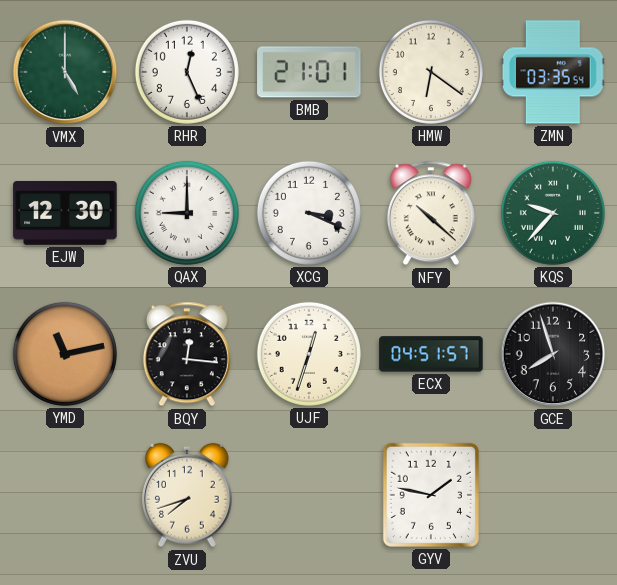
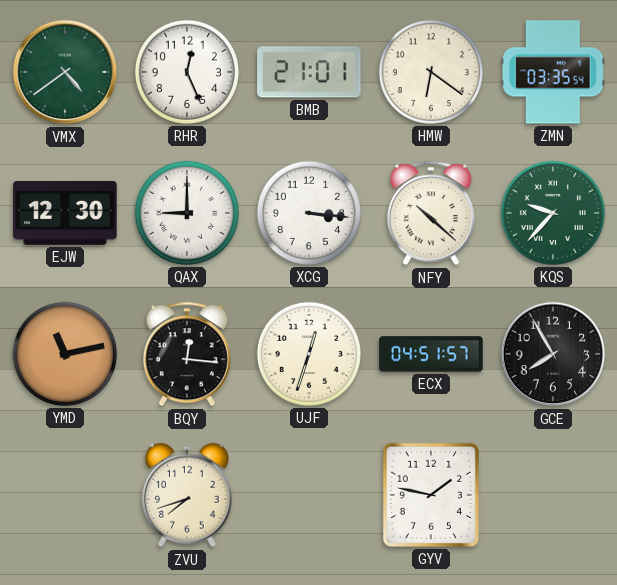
VMX: 5:00 -> 4:39 (65, 72)
XCG: 3:19 -> 3:16 (309, 213)
GCE: 7:57 -> 7:55 (553, 354)
